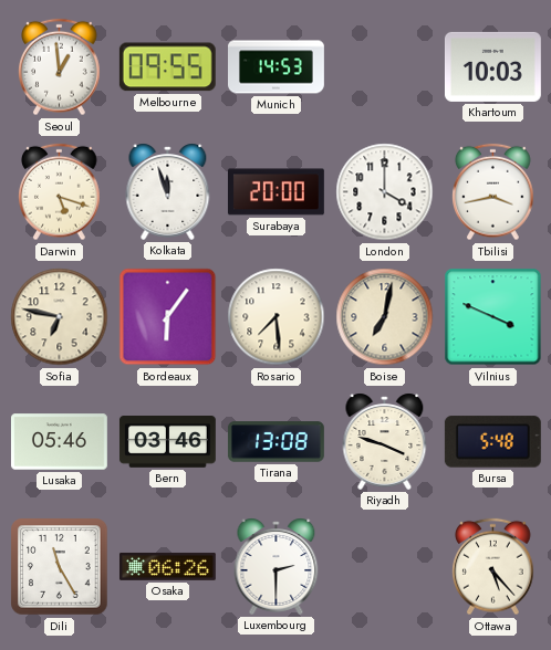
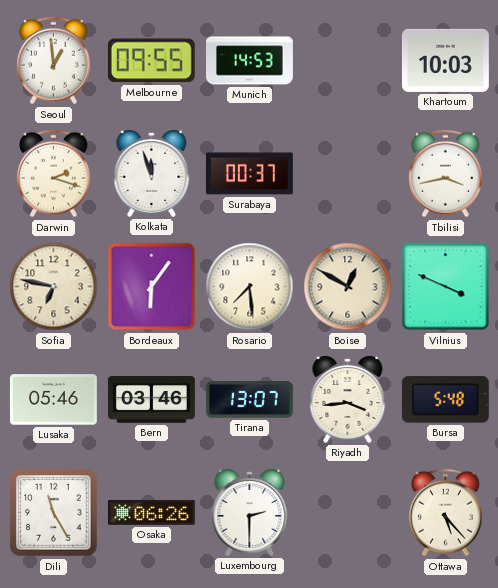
Darwin: 5:18 -> 2:18 (54, 174)
Surabaya: 20:00 -> 00:37 (249, 174)
London: 4:00 -> none (385, 192)
Boise: 7:02 -> 12:50 (348, 287)
Tirana: 13:08 -> 13:07 (249, 400)
Riyadh: 3:48 -> 3:44 (348, 399)
